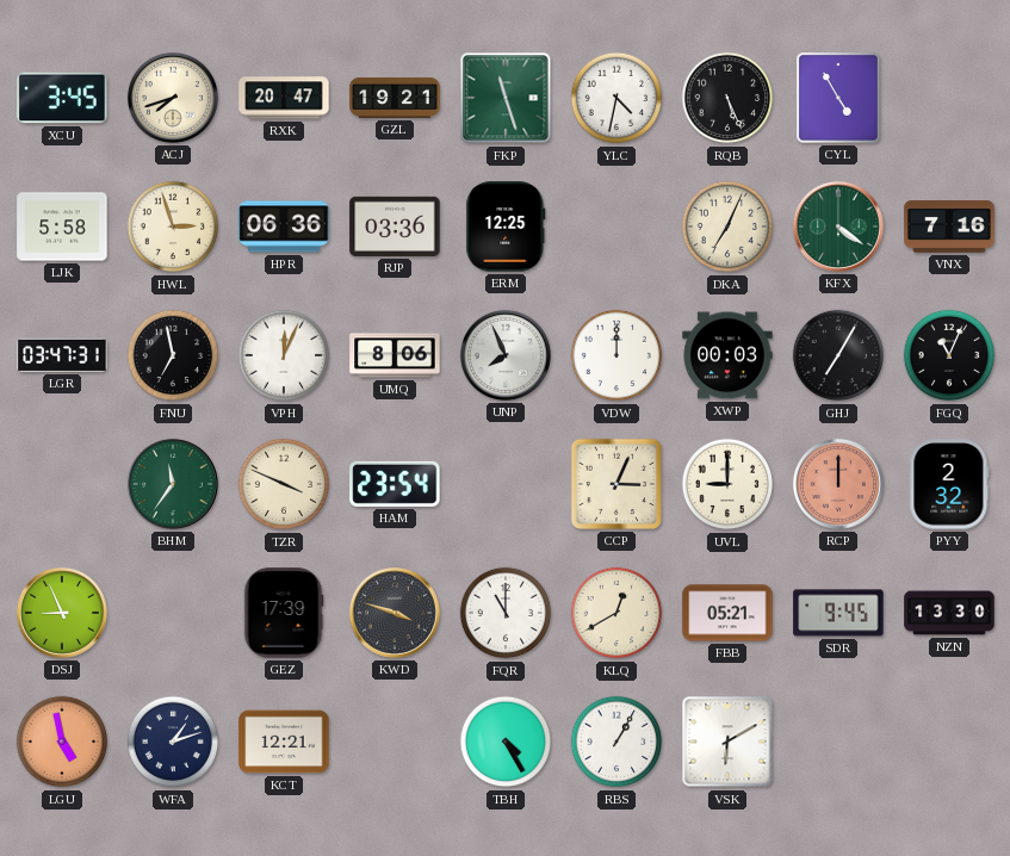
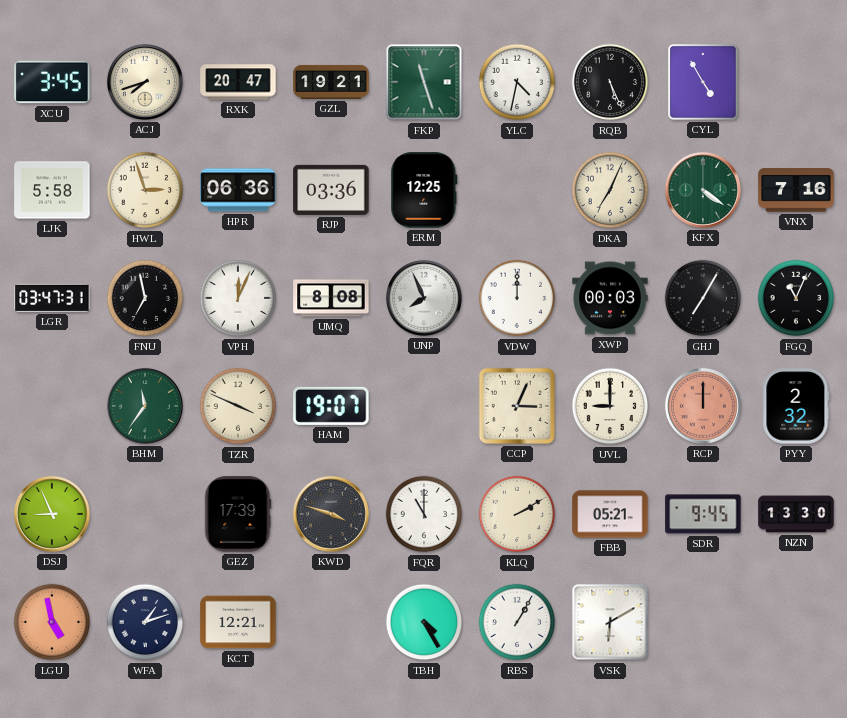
UMQ: 8:06 -> 8:08 (331, 298)
HAM: 23:54 -> 19:07 (331, 406)
KLQ: 12:40 -> 2:10 (517, 514)
